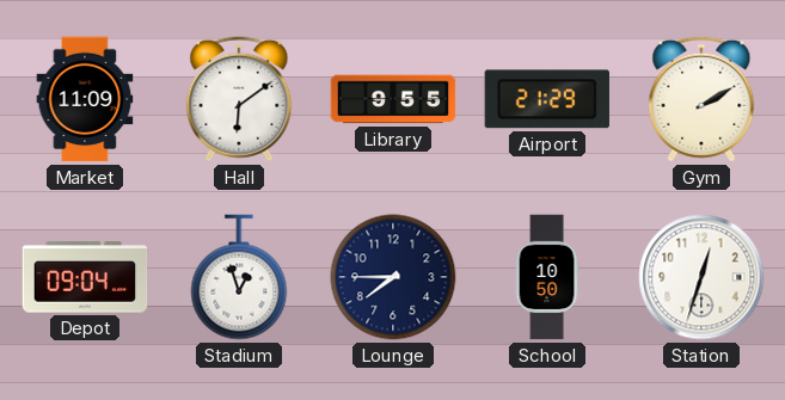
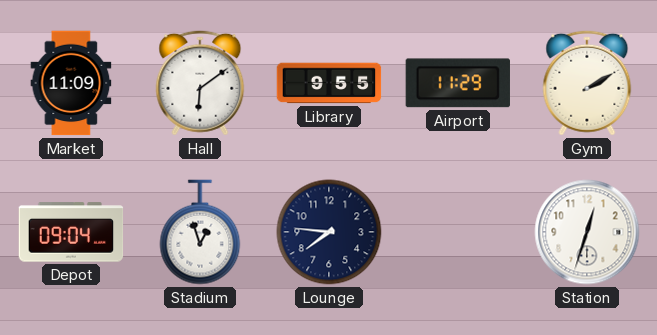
Airport: 21:29 -> 11:29 (457, 83)
Lounge: 7:45 -> 7:46 (329, 232)
School: 10:50 -> none (547, 277)
